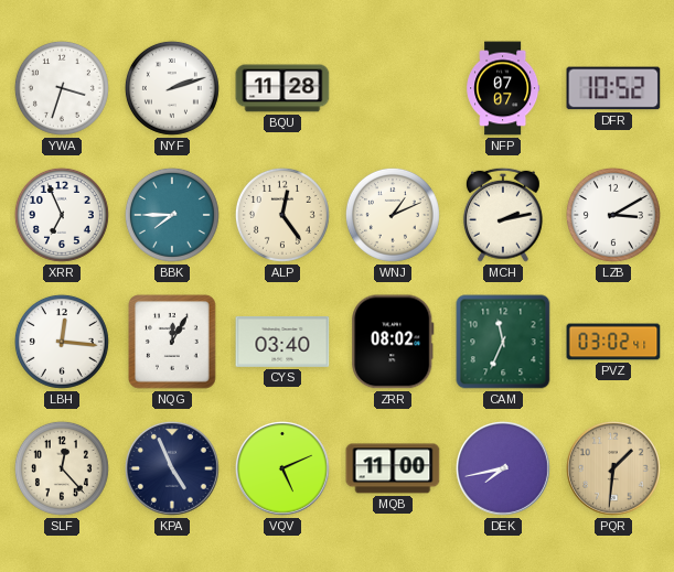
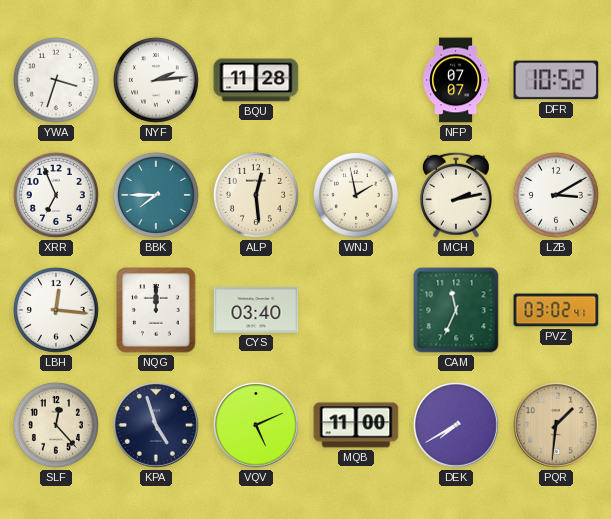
NYF: 2:12 -> 2:14 (156, 80)
ALP: 12:24 -> 12:29 (256, 195)
WNJ: 1:11 -> 1:58 (356, 195)
NQG: 12:05 -> 12:00 (157, 310)
ZRR: 08:02 -> none (393, 342)
KPA: 4:56 -> 4:57 (157, 426)
DEK: 7:43 -> 7:40 (457, 426)
